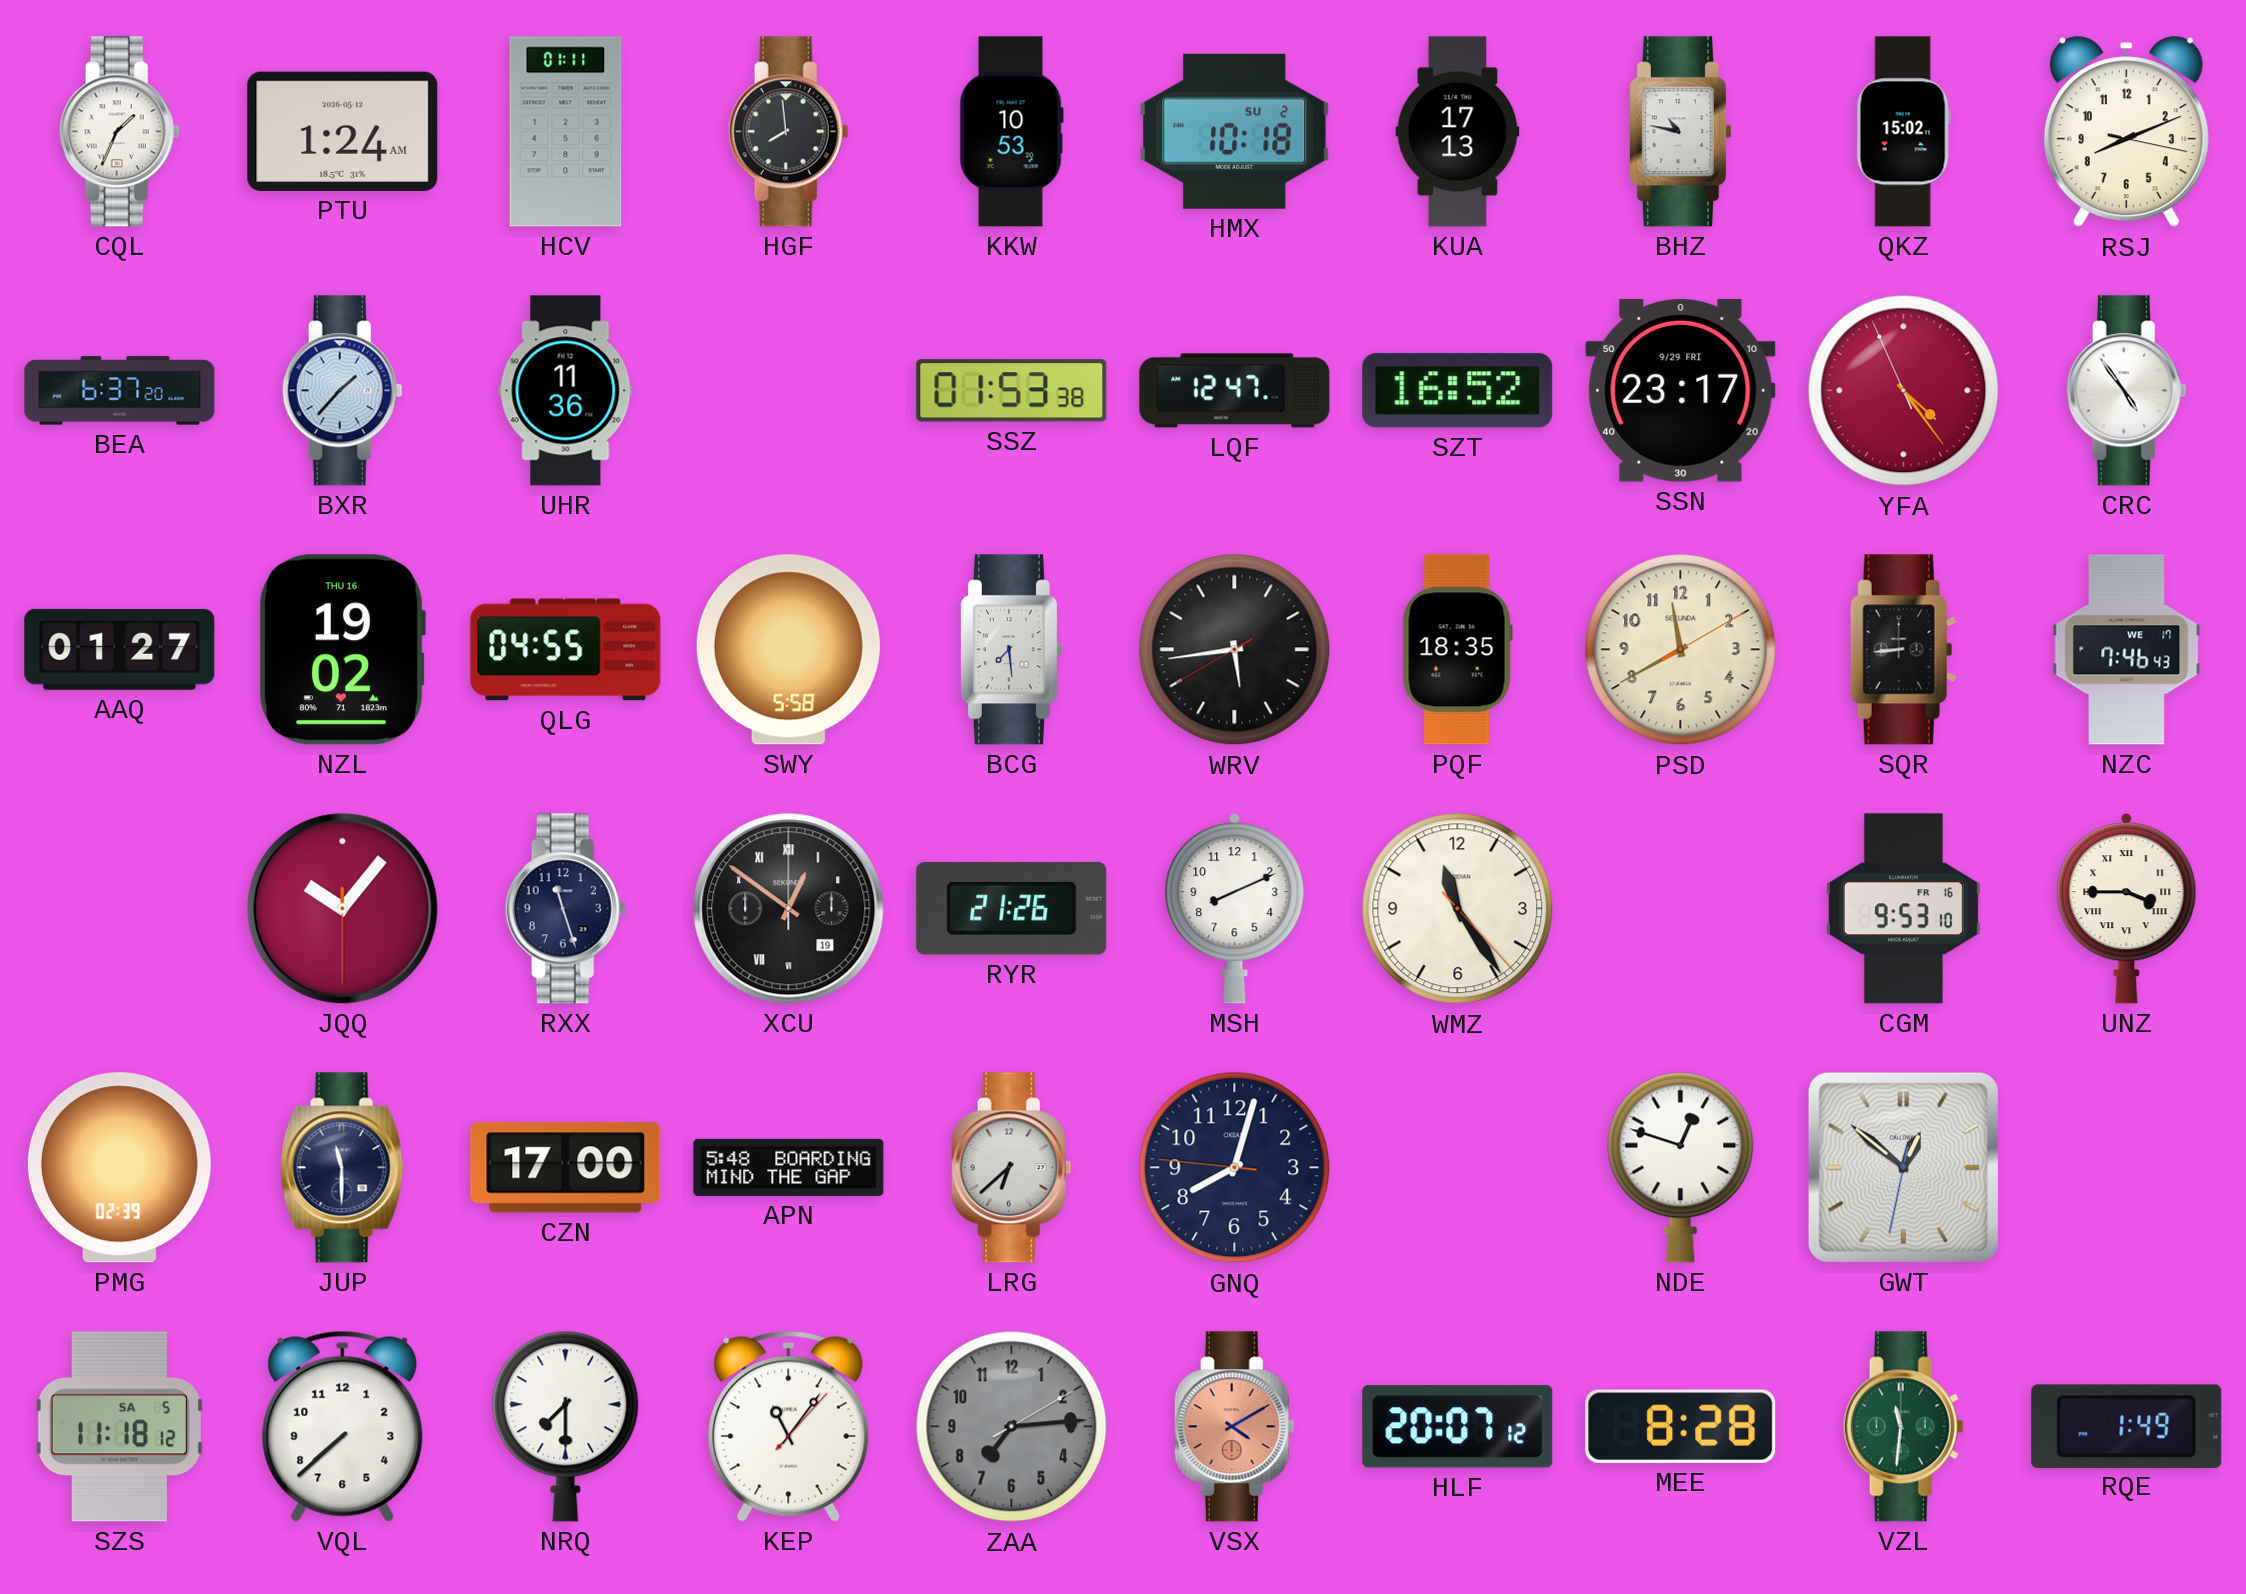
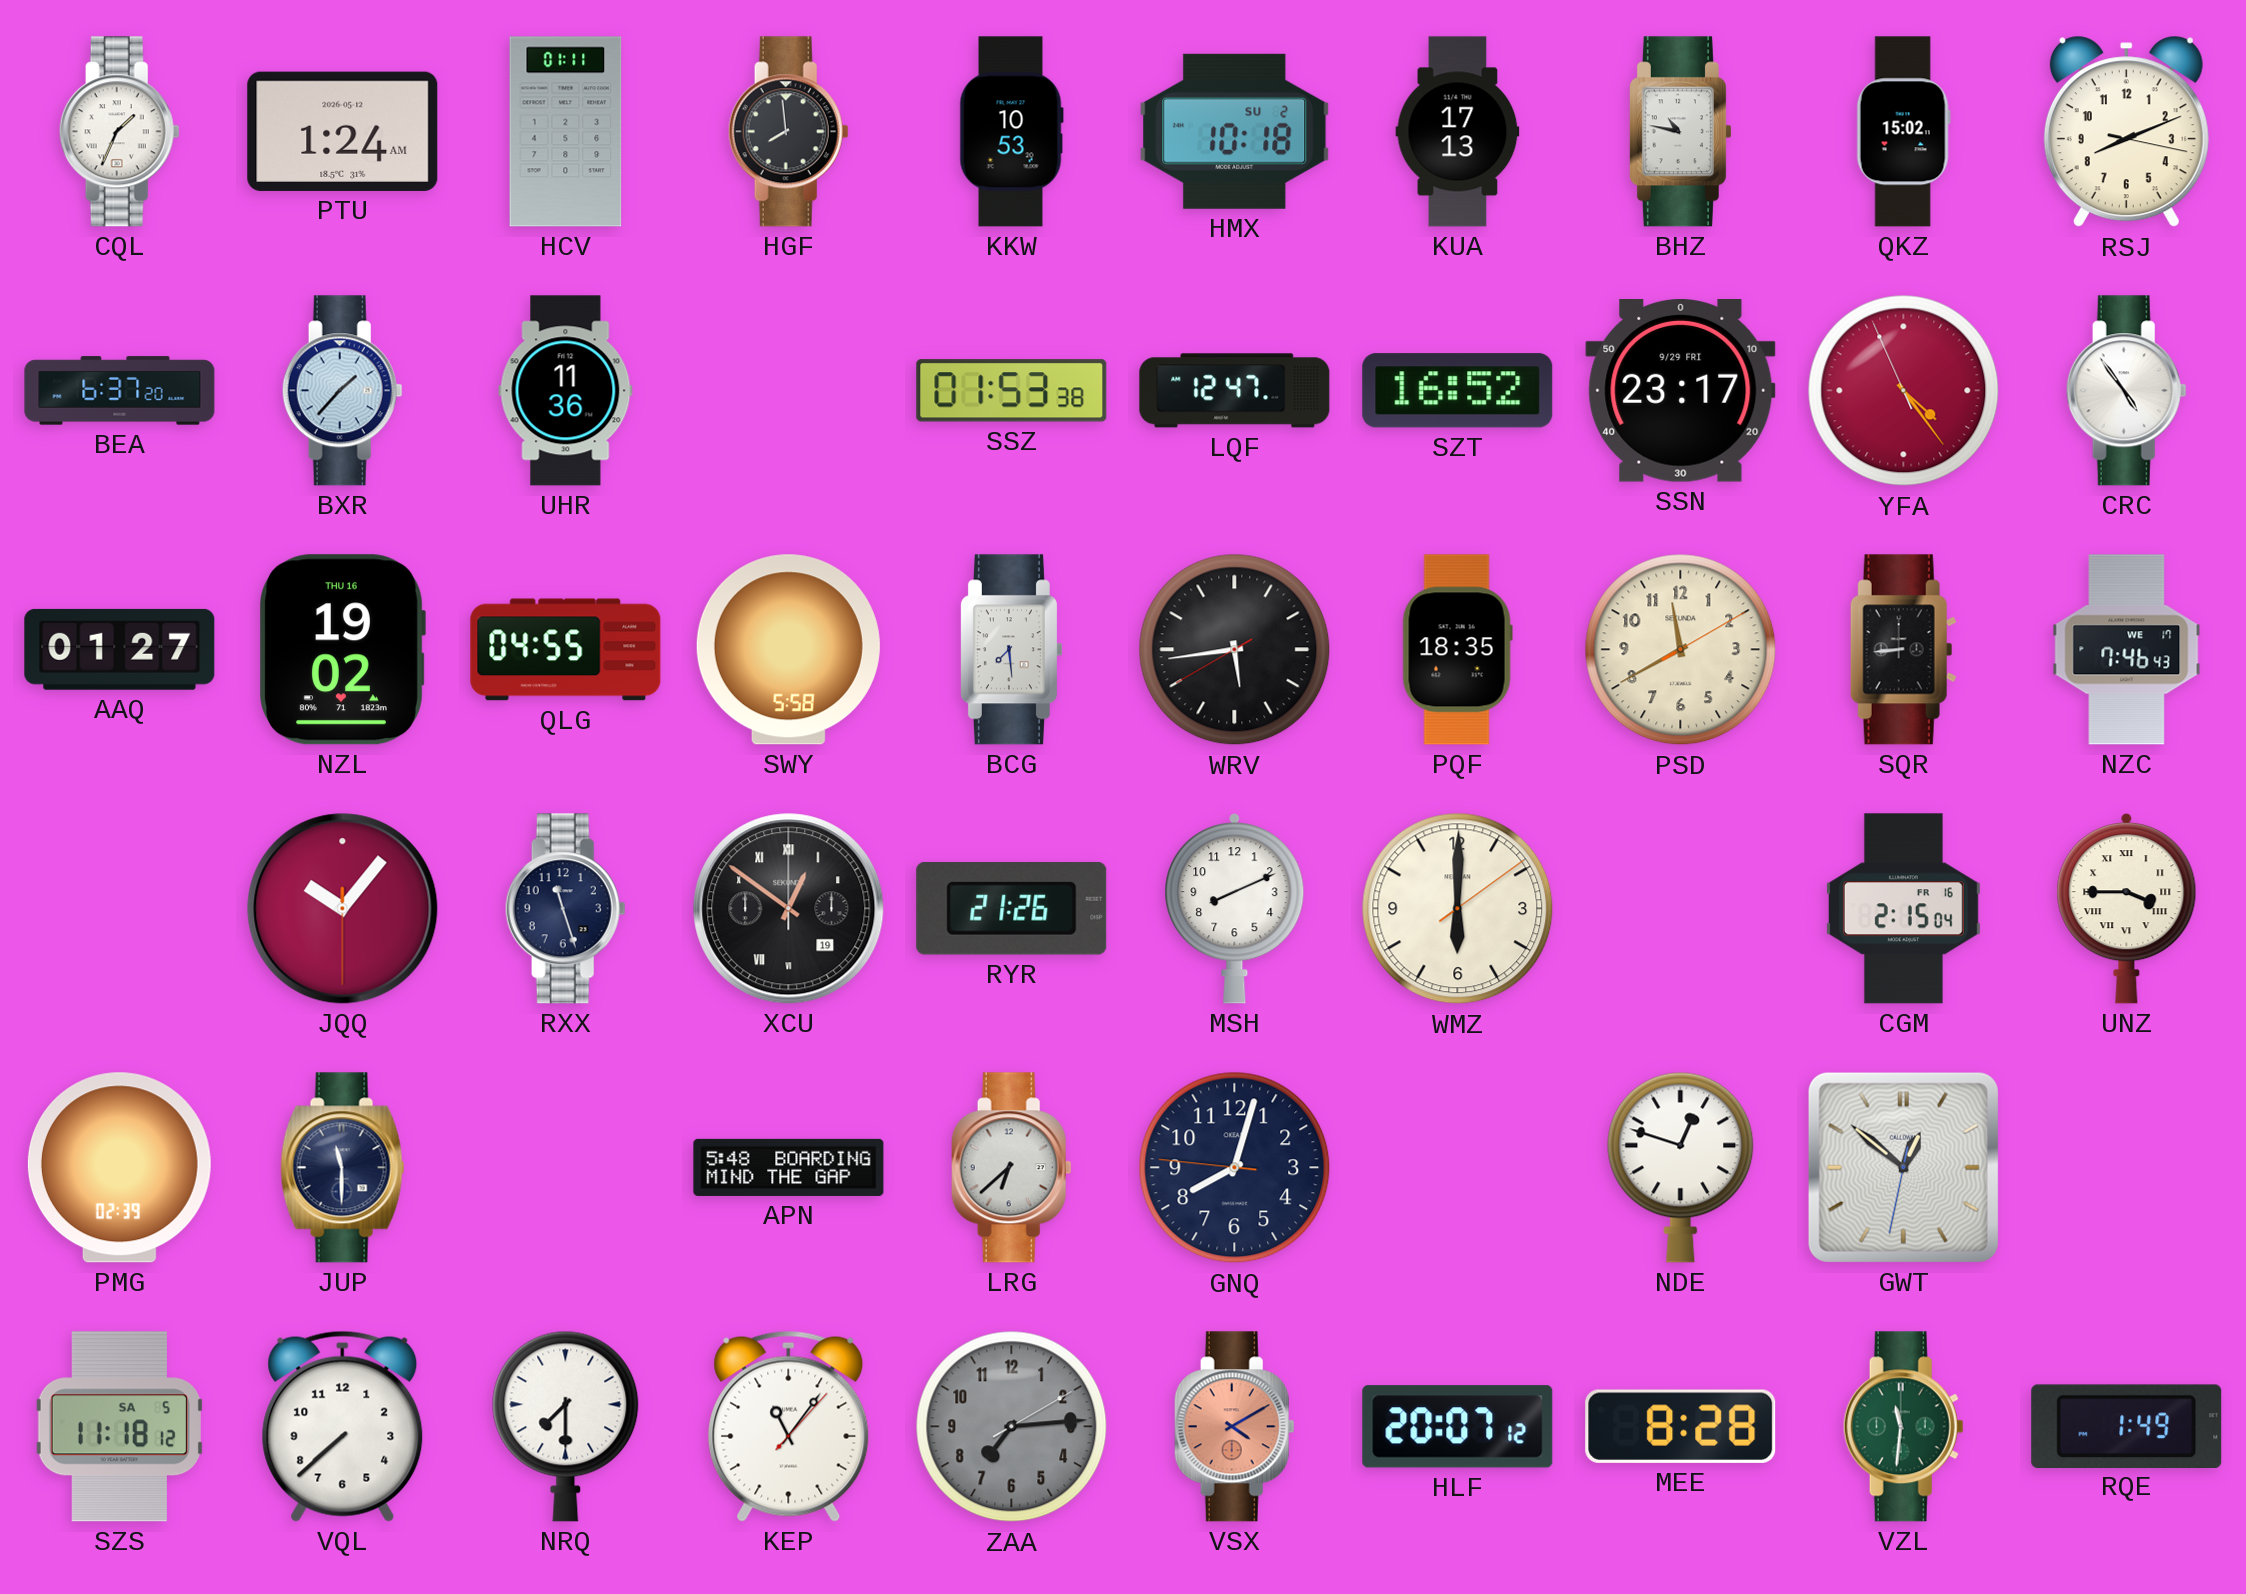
WMZ: 11:24 -> 6:00 (1458, 909)
CGM: 9:53 -> 2:15 (1903, 909)
CZN: 17:00 -> none (566, 1168)
